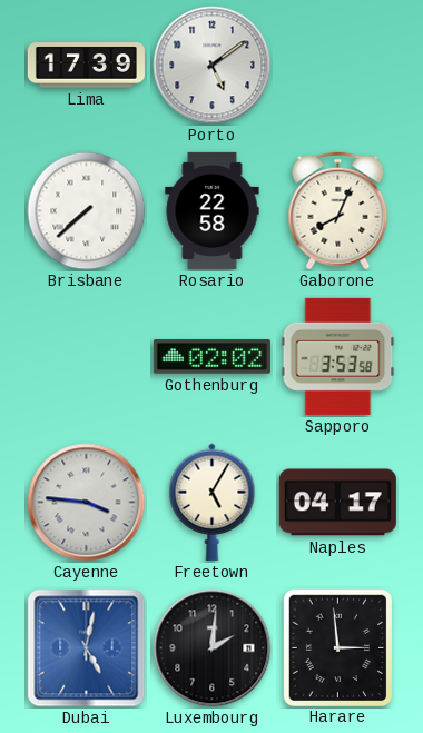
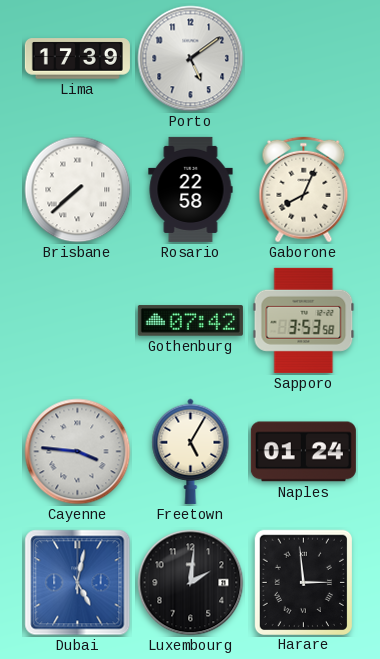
Gothenburg: 02:02 -> 07:42 (190, 321)
Naples: 04:17 -> 01:24 (303, 452)
